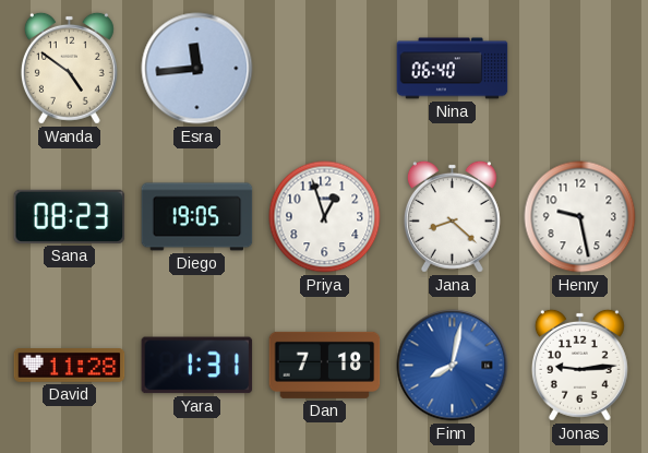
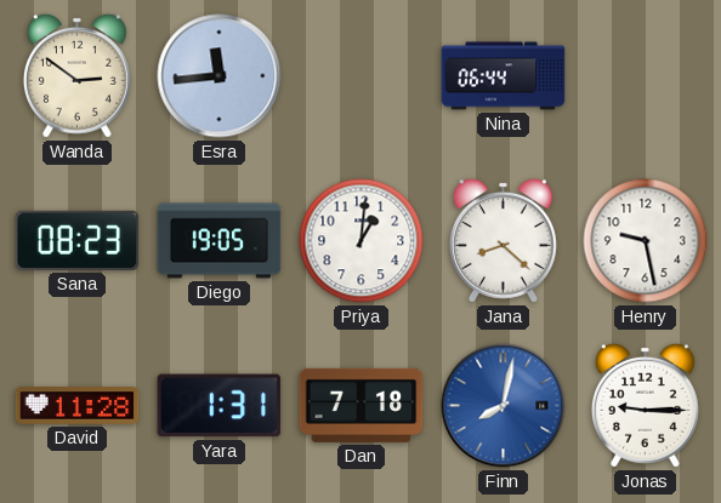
Wanda: 4:51 -> 2:51 (76, 75)
Nina: 06:40 -> 06:44 (504, 76)
Priya: 12:57 -> 1:01 (362, 241)
Jonas: 9:14 -> 9:15 (645, 405)
